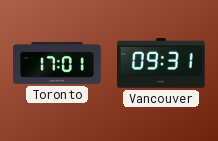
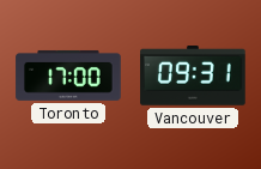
Toronto: 17:01 -> 17:00 (68, 76)
